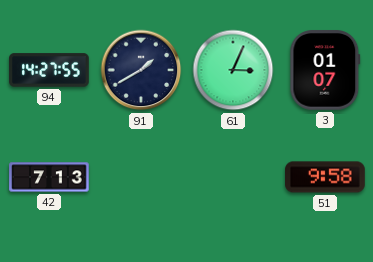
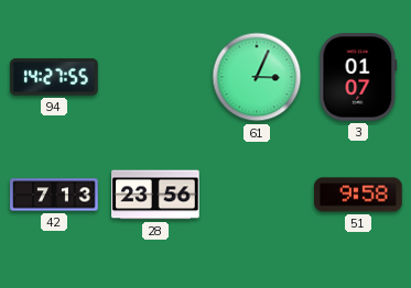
91: 1:40 -> none (141, 70)
28: none -> 23:56 (155, 195)
